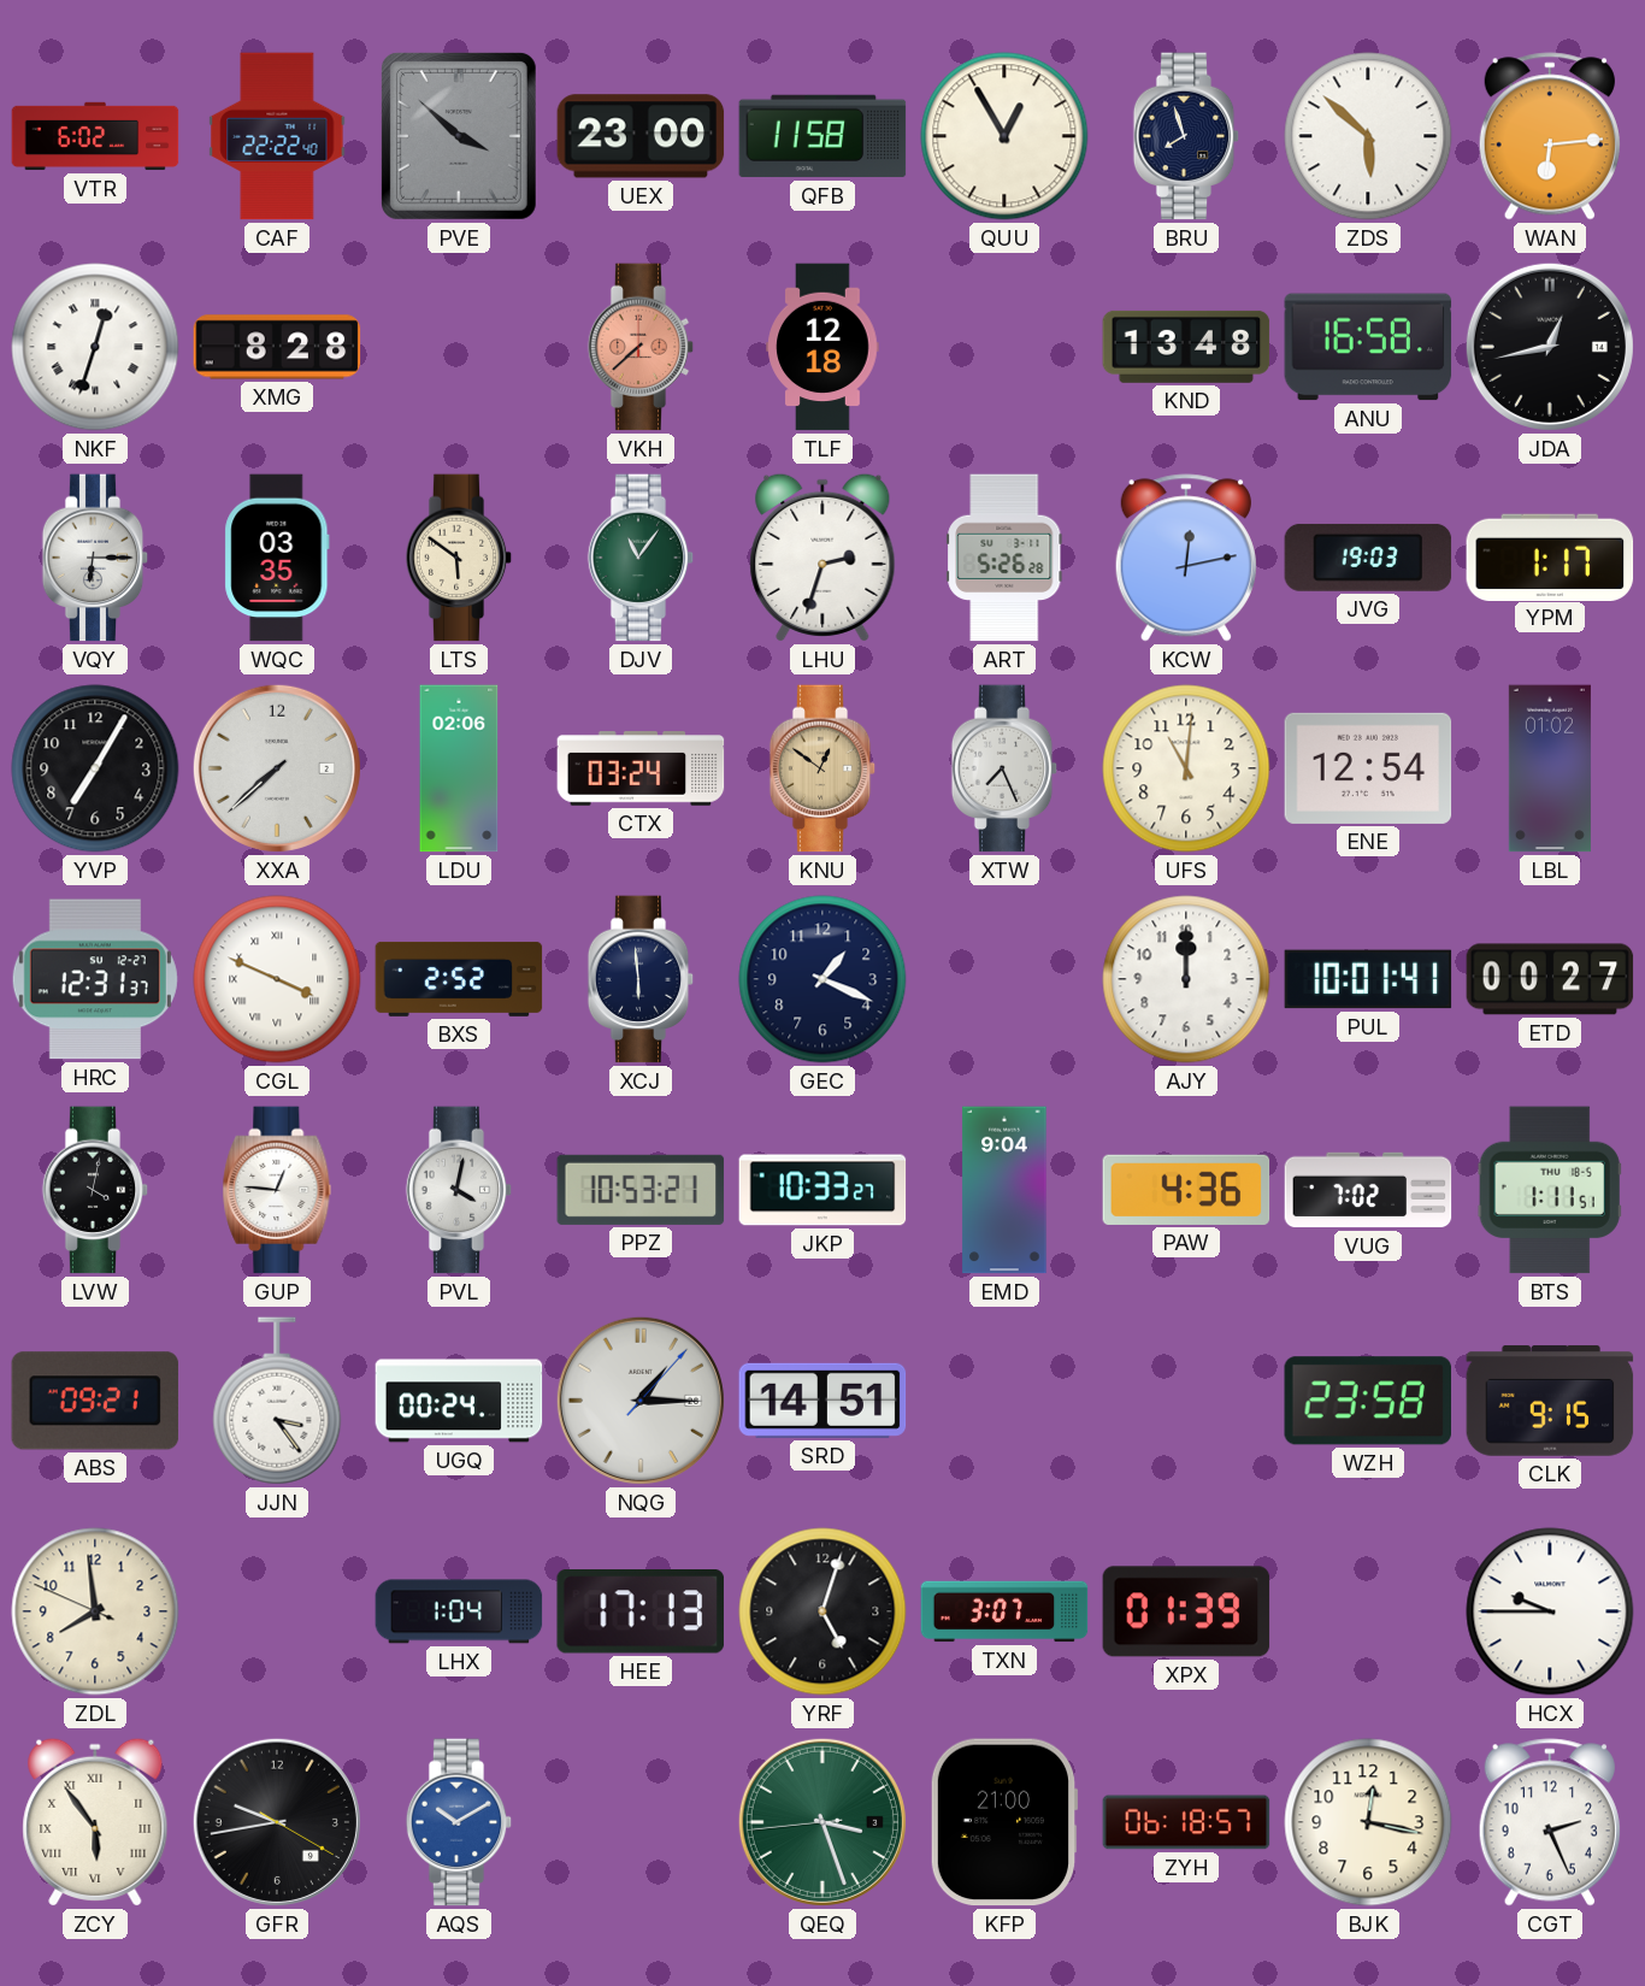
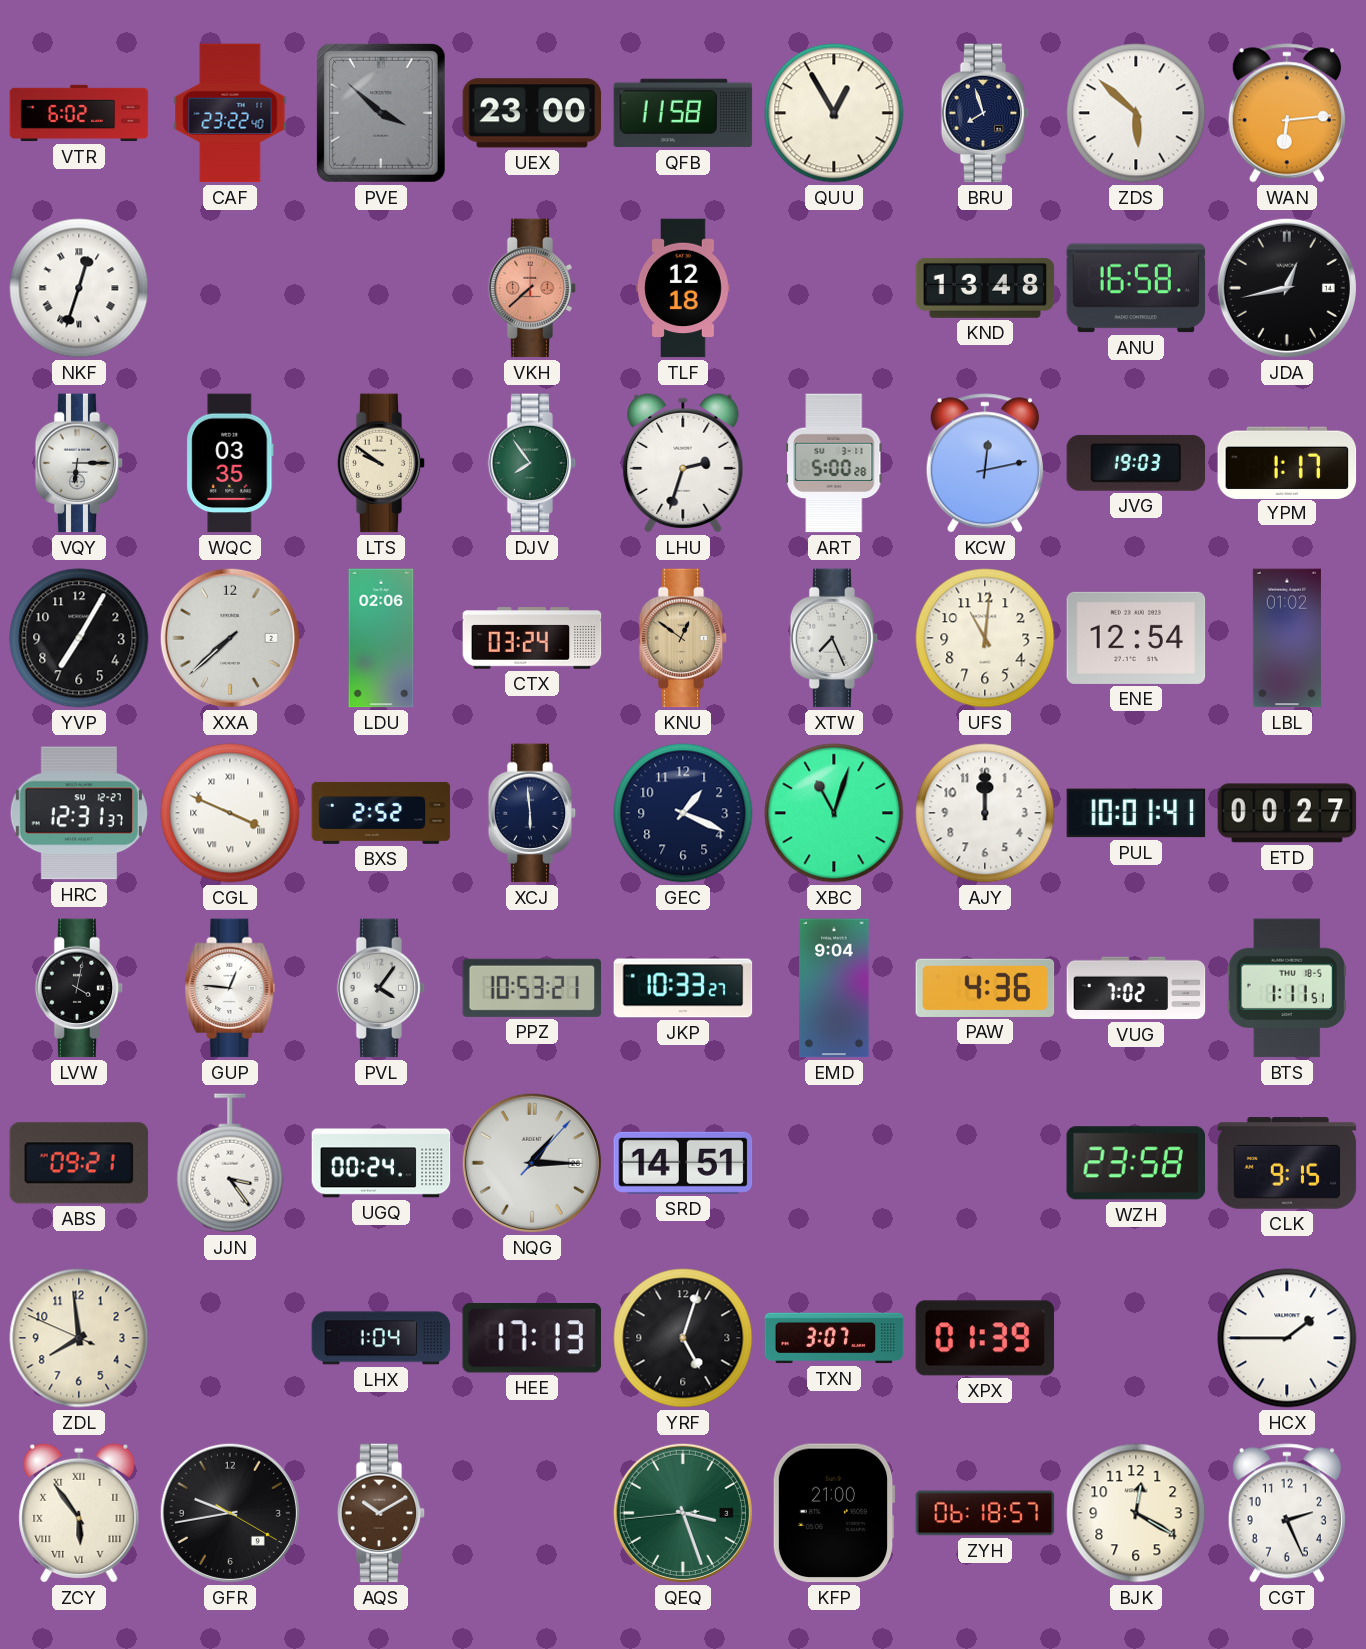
CAF: 22:22 -> 23:22 (230, 113)
XMG: 8:28 -> none (277, 347)
LTS: 5:51 -> 9:51 (381, 463)
DJV: 11:06 -> 7:54 (532, 463)
ART: 5:26 -> 5:00 (834, 463)
XBC: none -> 11:03 (834, 813)
PVL: 4:02 -> 4:06 (381, 988)
HCX: 9:45 -> 1:45 (1287, 1338)
AQS dial: blue -> brown (381, 1513)
BJK: 12:17 -> 12:20 (1136, 1513)
